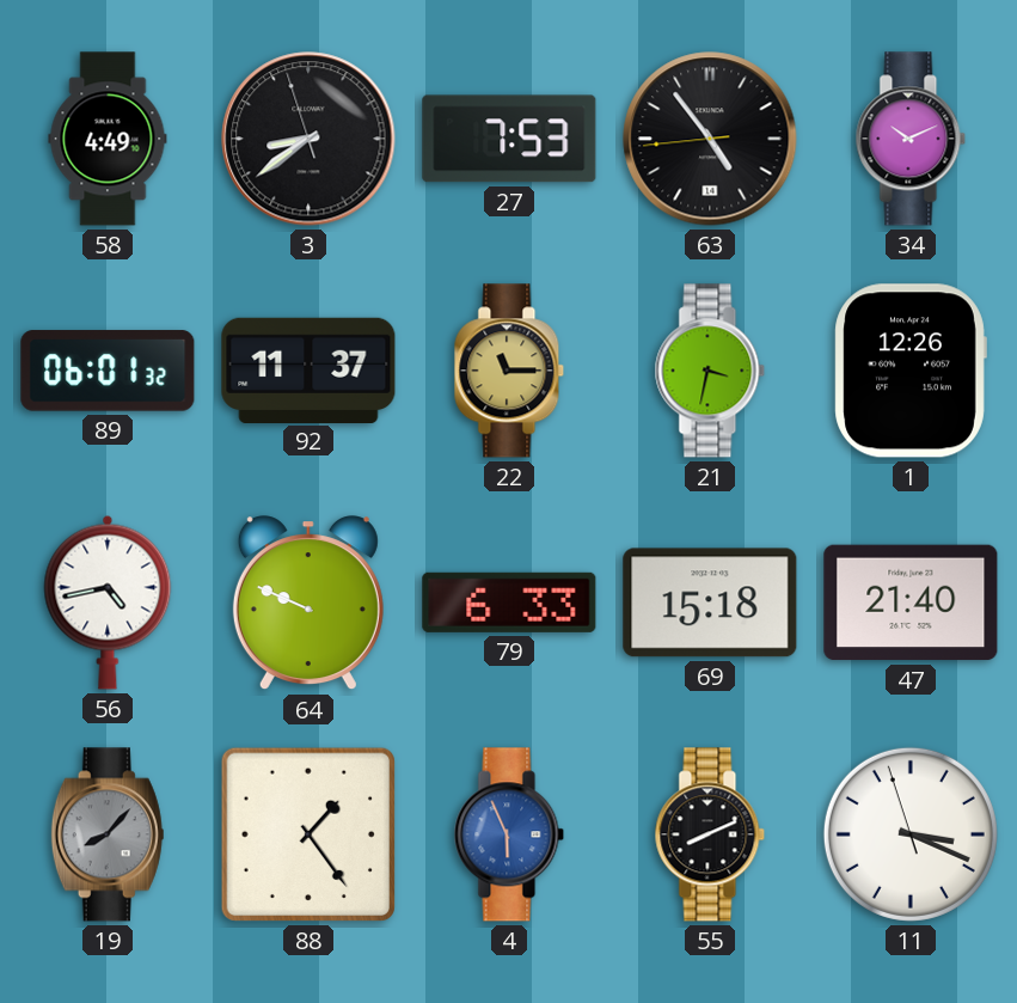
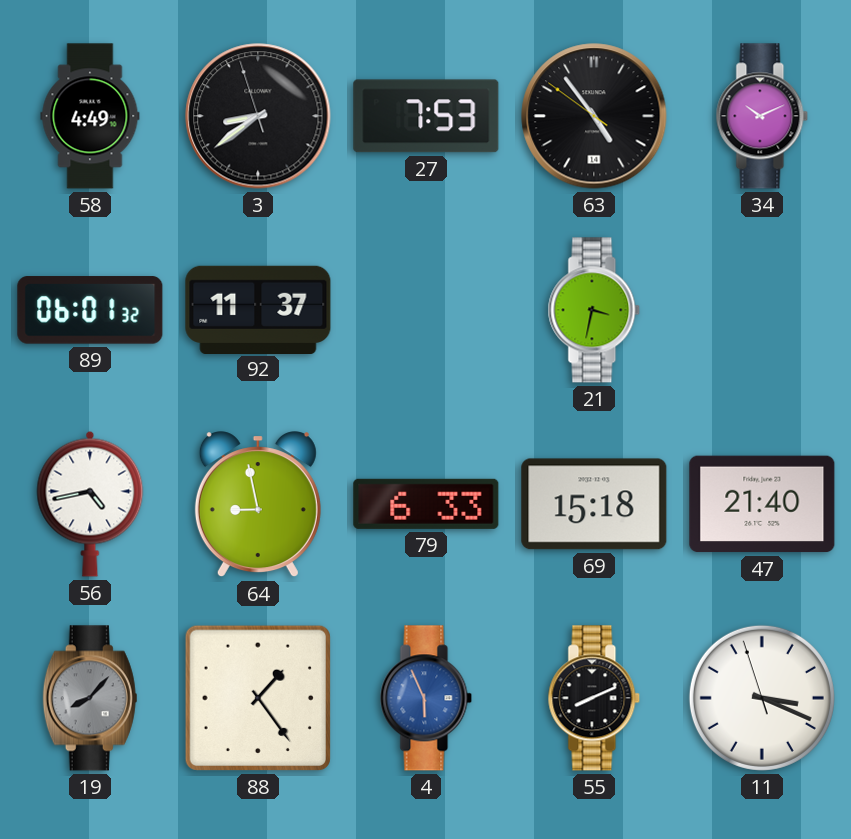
63: 4:53:44 -> 4:53:51 (594, 116)
22: 11:15 -> none (509, 371)
1: 12:26 -> none (911, 371)
64: 9:49 -> 8:58 (258, 505)
